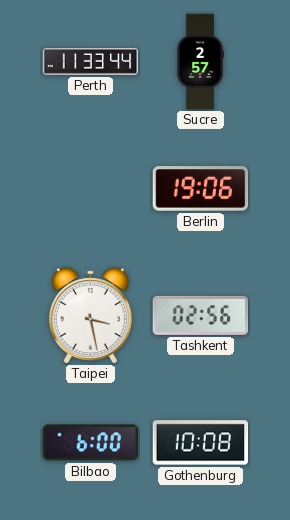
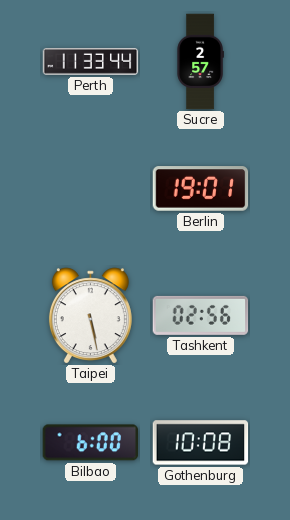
Berlin: 19:06 -> 19:01 (201, 189)
Taipei: 3:28 -> 5:28 (90, 316)
